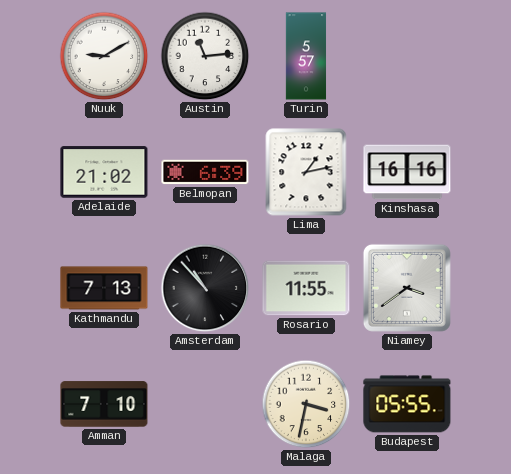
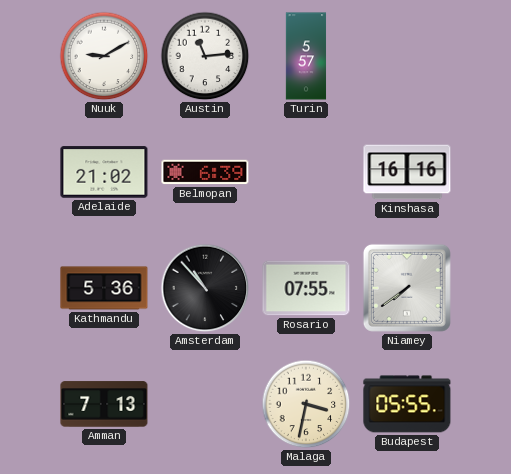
Lima: 1:13 -> none (306, 172)
Kathmandu: 7:13 -> 5:36 (104, 288)
Rosario: 11:55 -> 07:55 (306, 288)
Niamey: 3:39 -> 7:39 (407, 288)
Amman: 7:10 -> 7:13 (104, 404)
